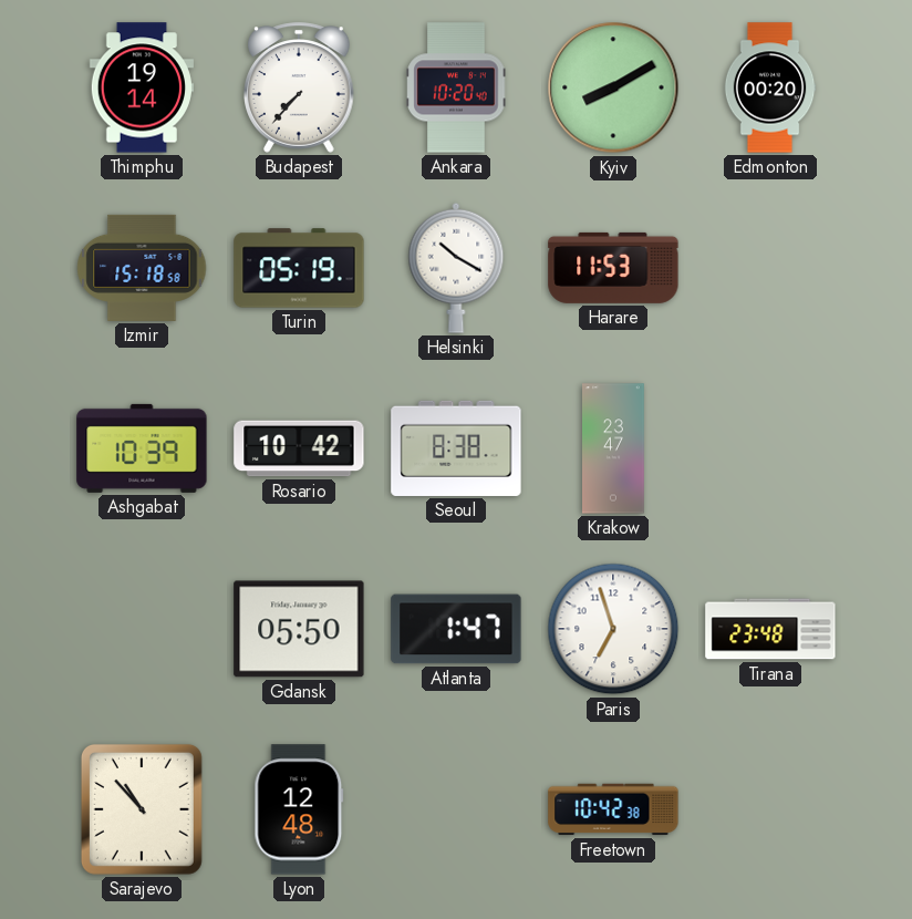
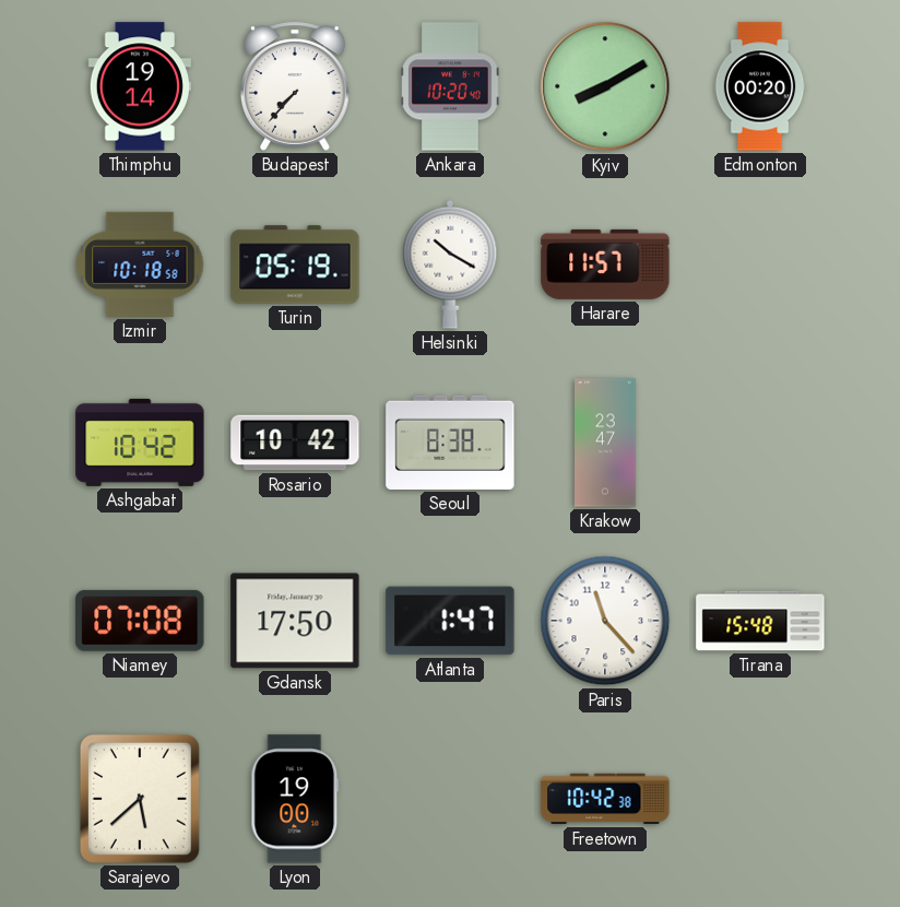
Izmir: 15:18 -> 10:18 (140, 264)
Harare: 11:53 -> 11:57 (605, 264)
Ashgabat: 10:39 -> 10:42 (140, 443)
Niamey: none -> 07:08 (140, 621)
Gdansk: 05:50 -> 17:50 (295, 621)
Paris: 6:57 -> 11:23 (605, 621)
Tirana: 23:48 -> 15:48 (760, 621)
Sarajevo: 10:53 -> 5:38 (140, 799)
Lyon: 12:48 -> 19:00 (295, 799)
